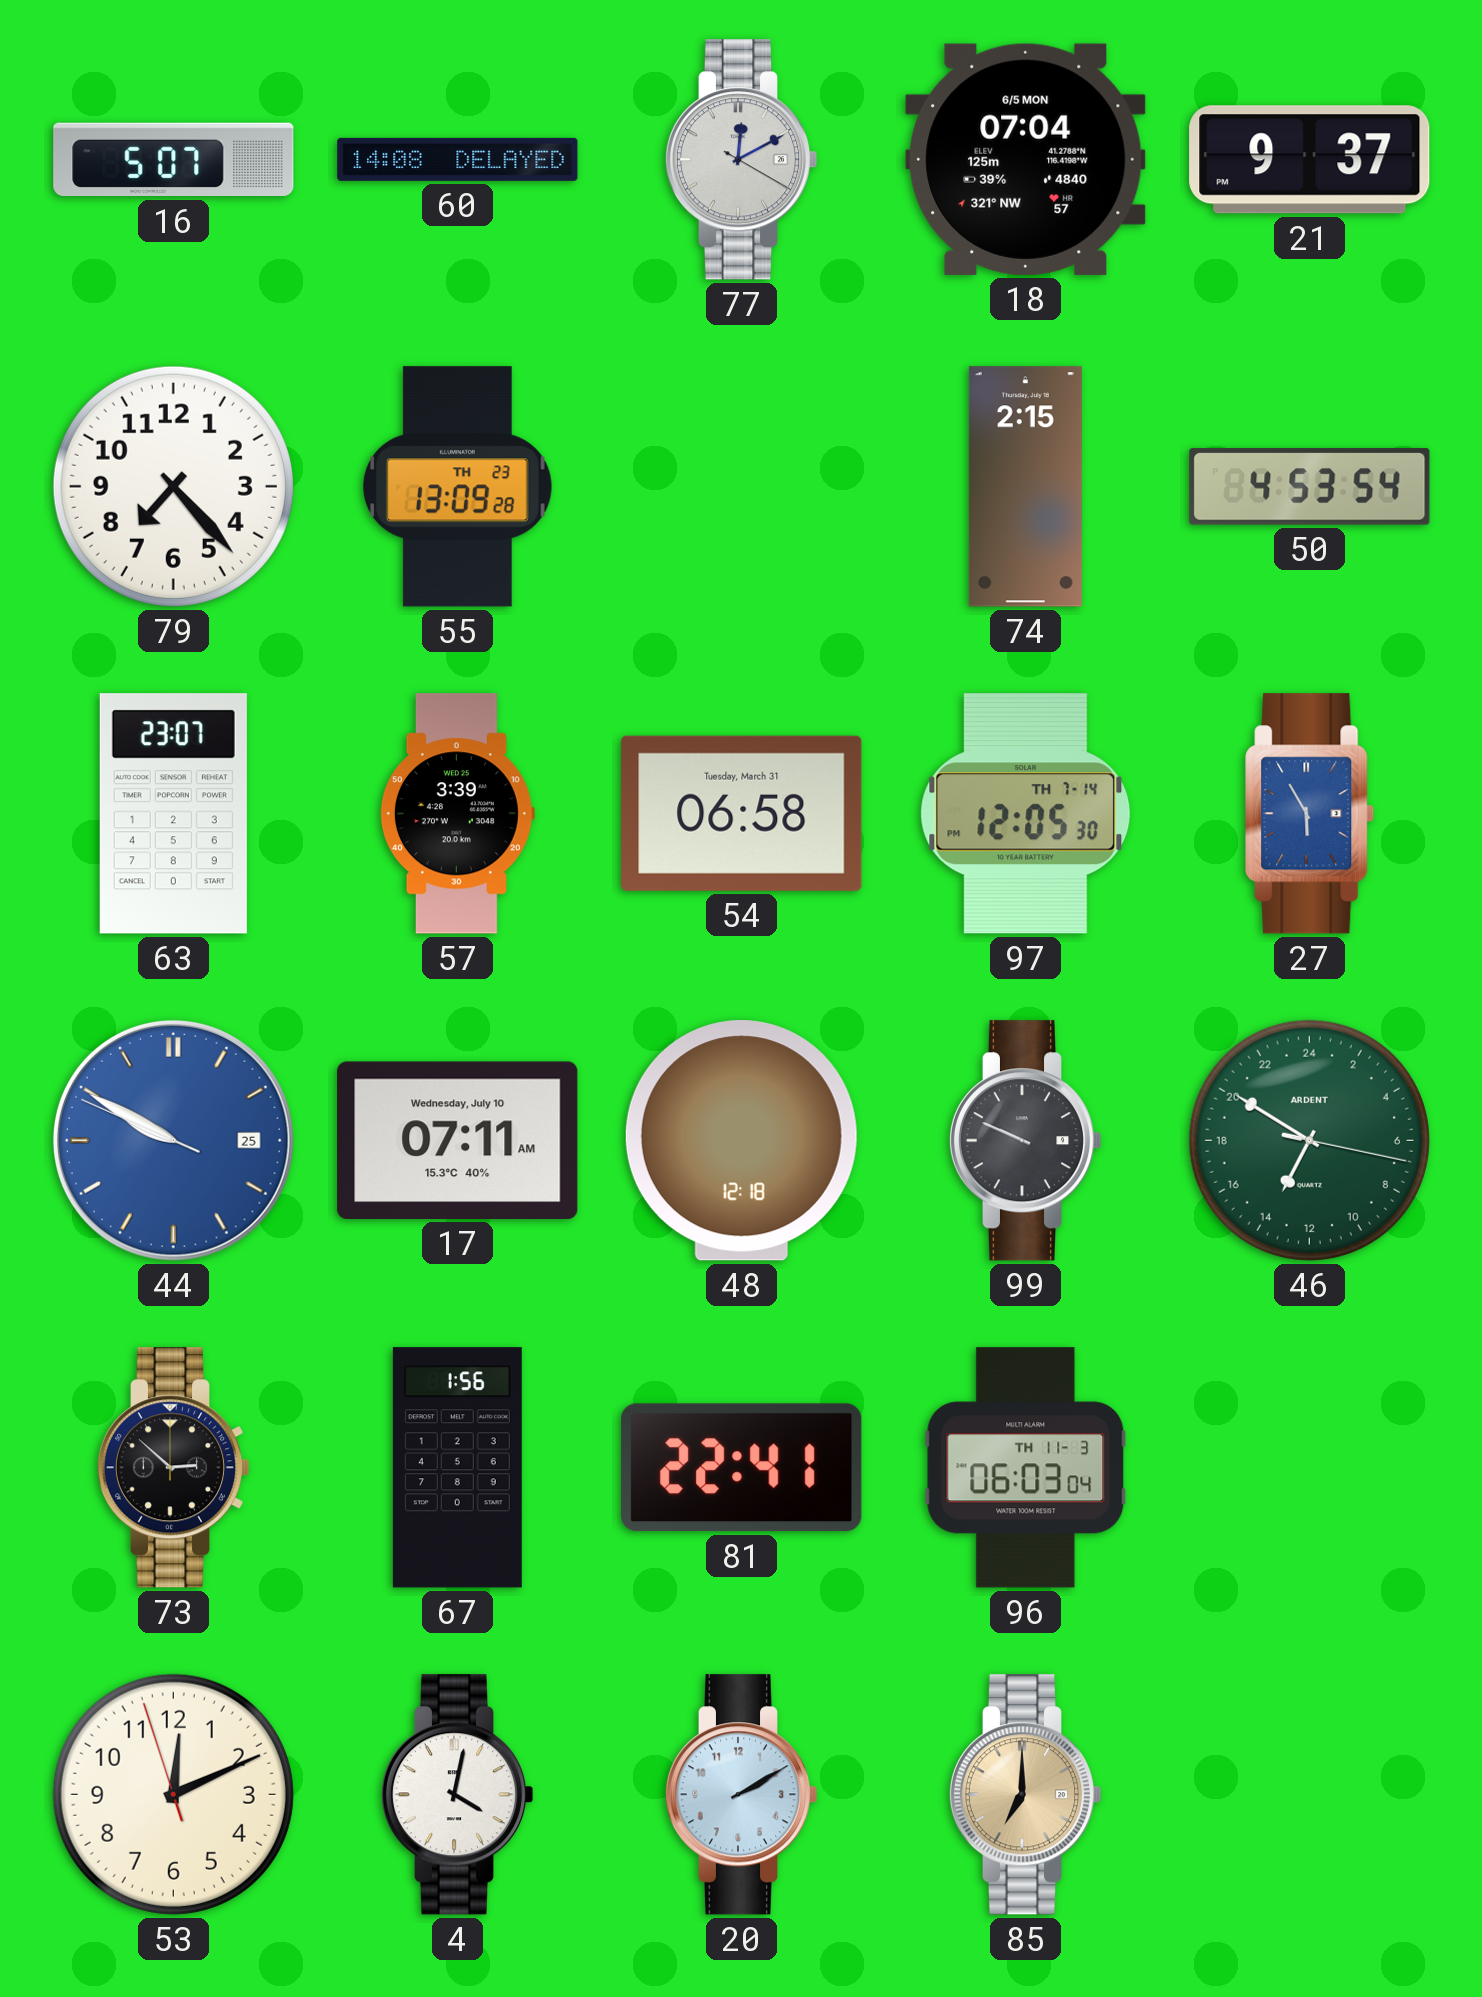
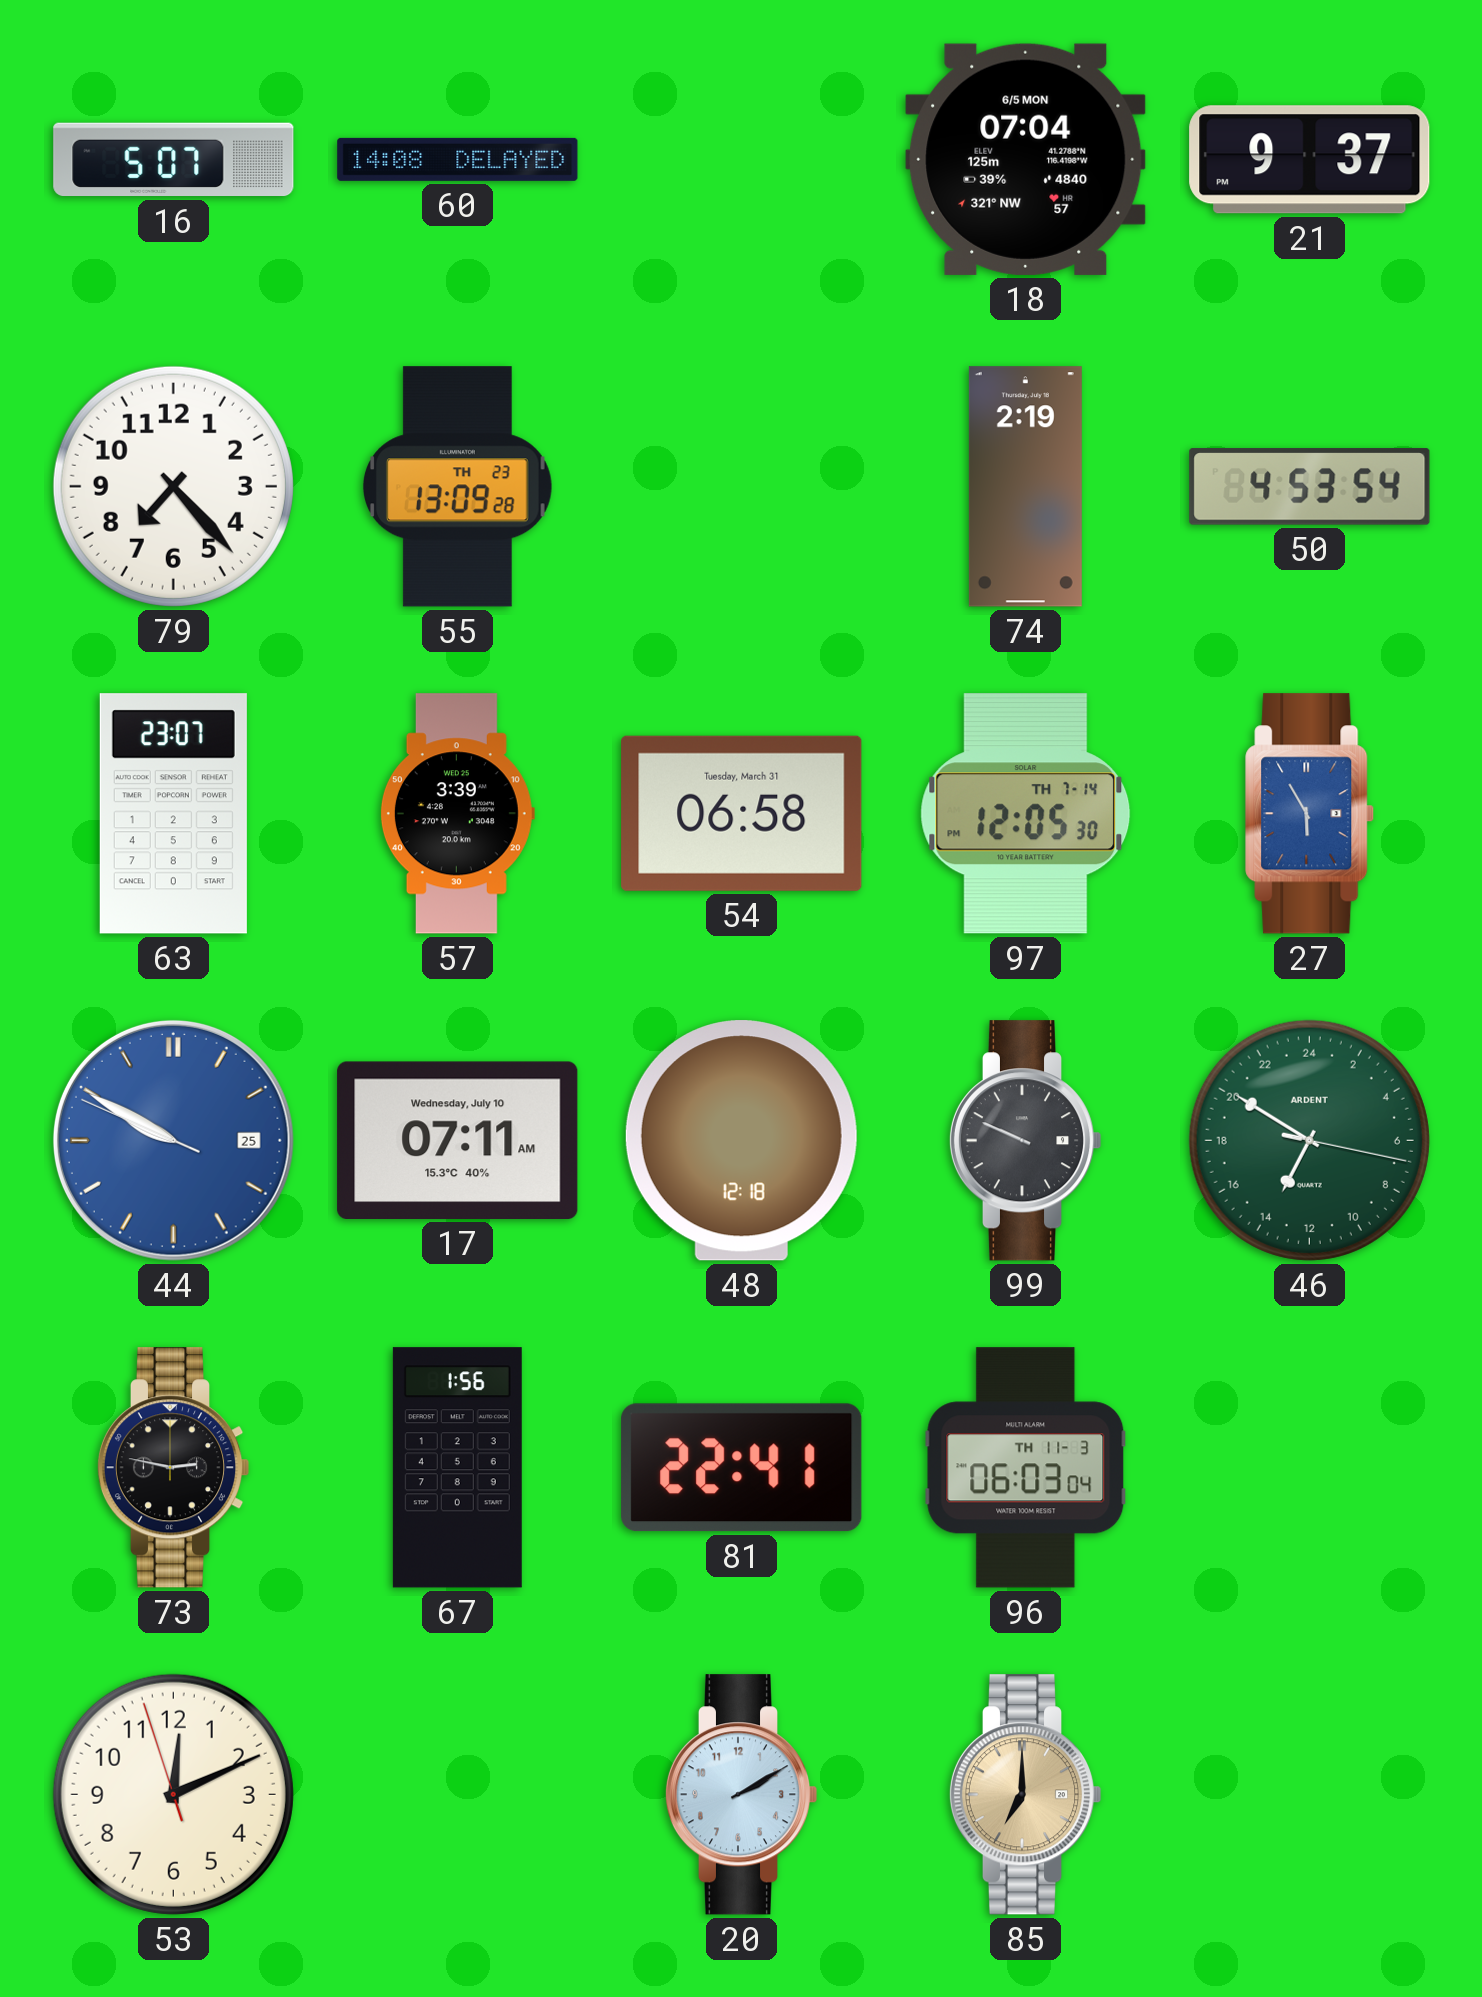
77: 12:10 -> none (741, 160)
74: 2:15 -> 2:19 (1025, 487)
73: 2:52 -> 2:47 (173, 1468)
4: 4:02 -> none (457, 1795)
